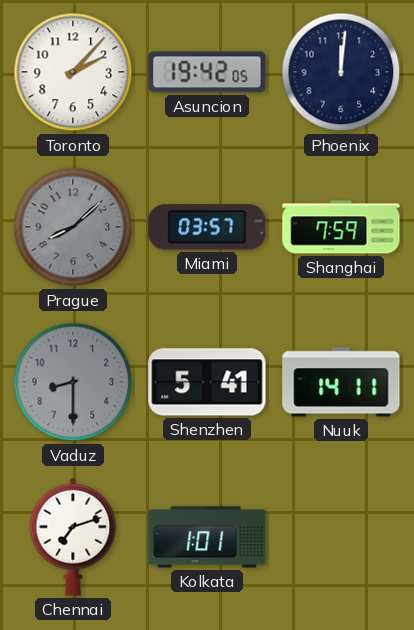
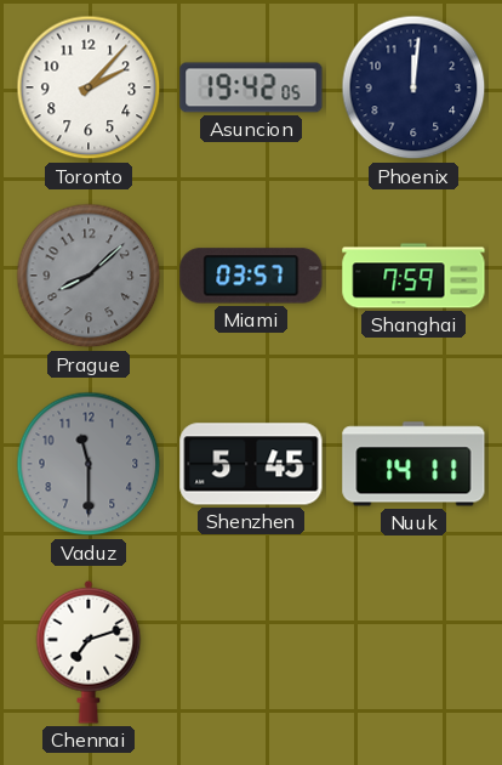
Vaduz: 8:30 -> 11:30 (89, 464)
Shenzhen: 5:41 -> 5:45 (251, 464)
Kolkata: 1:01 -> none (207, 537)
